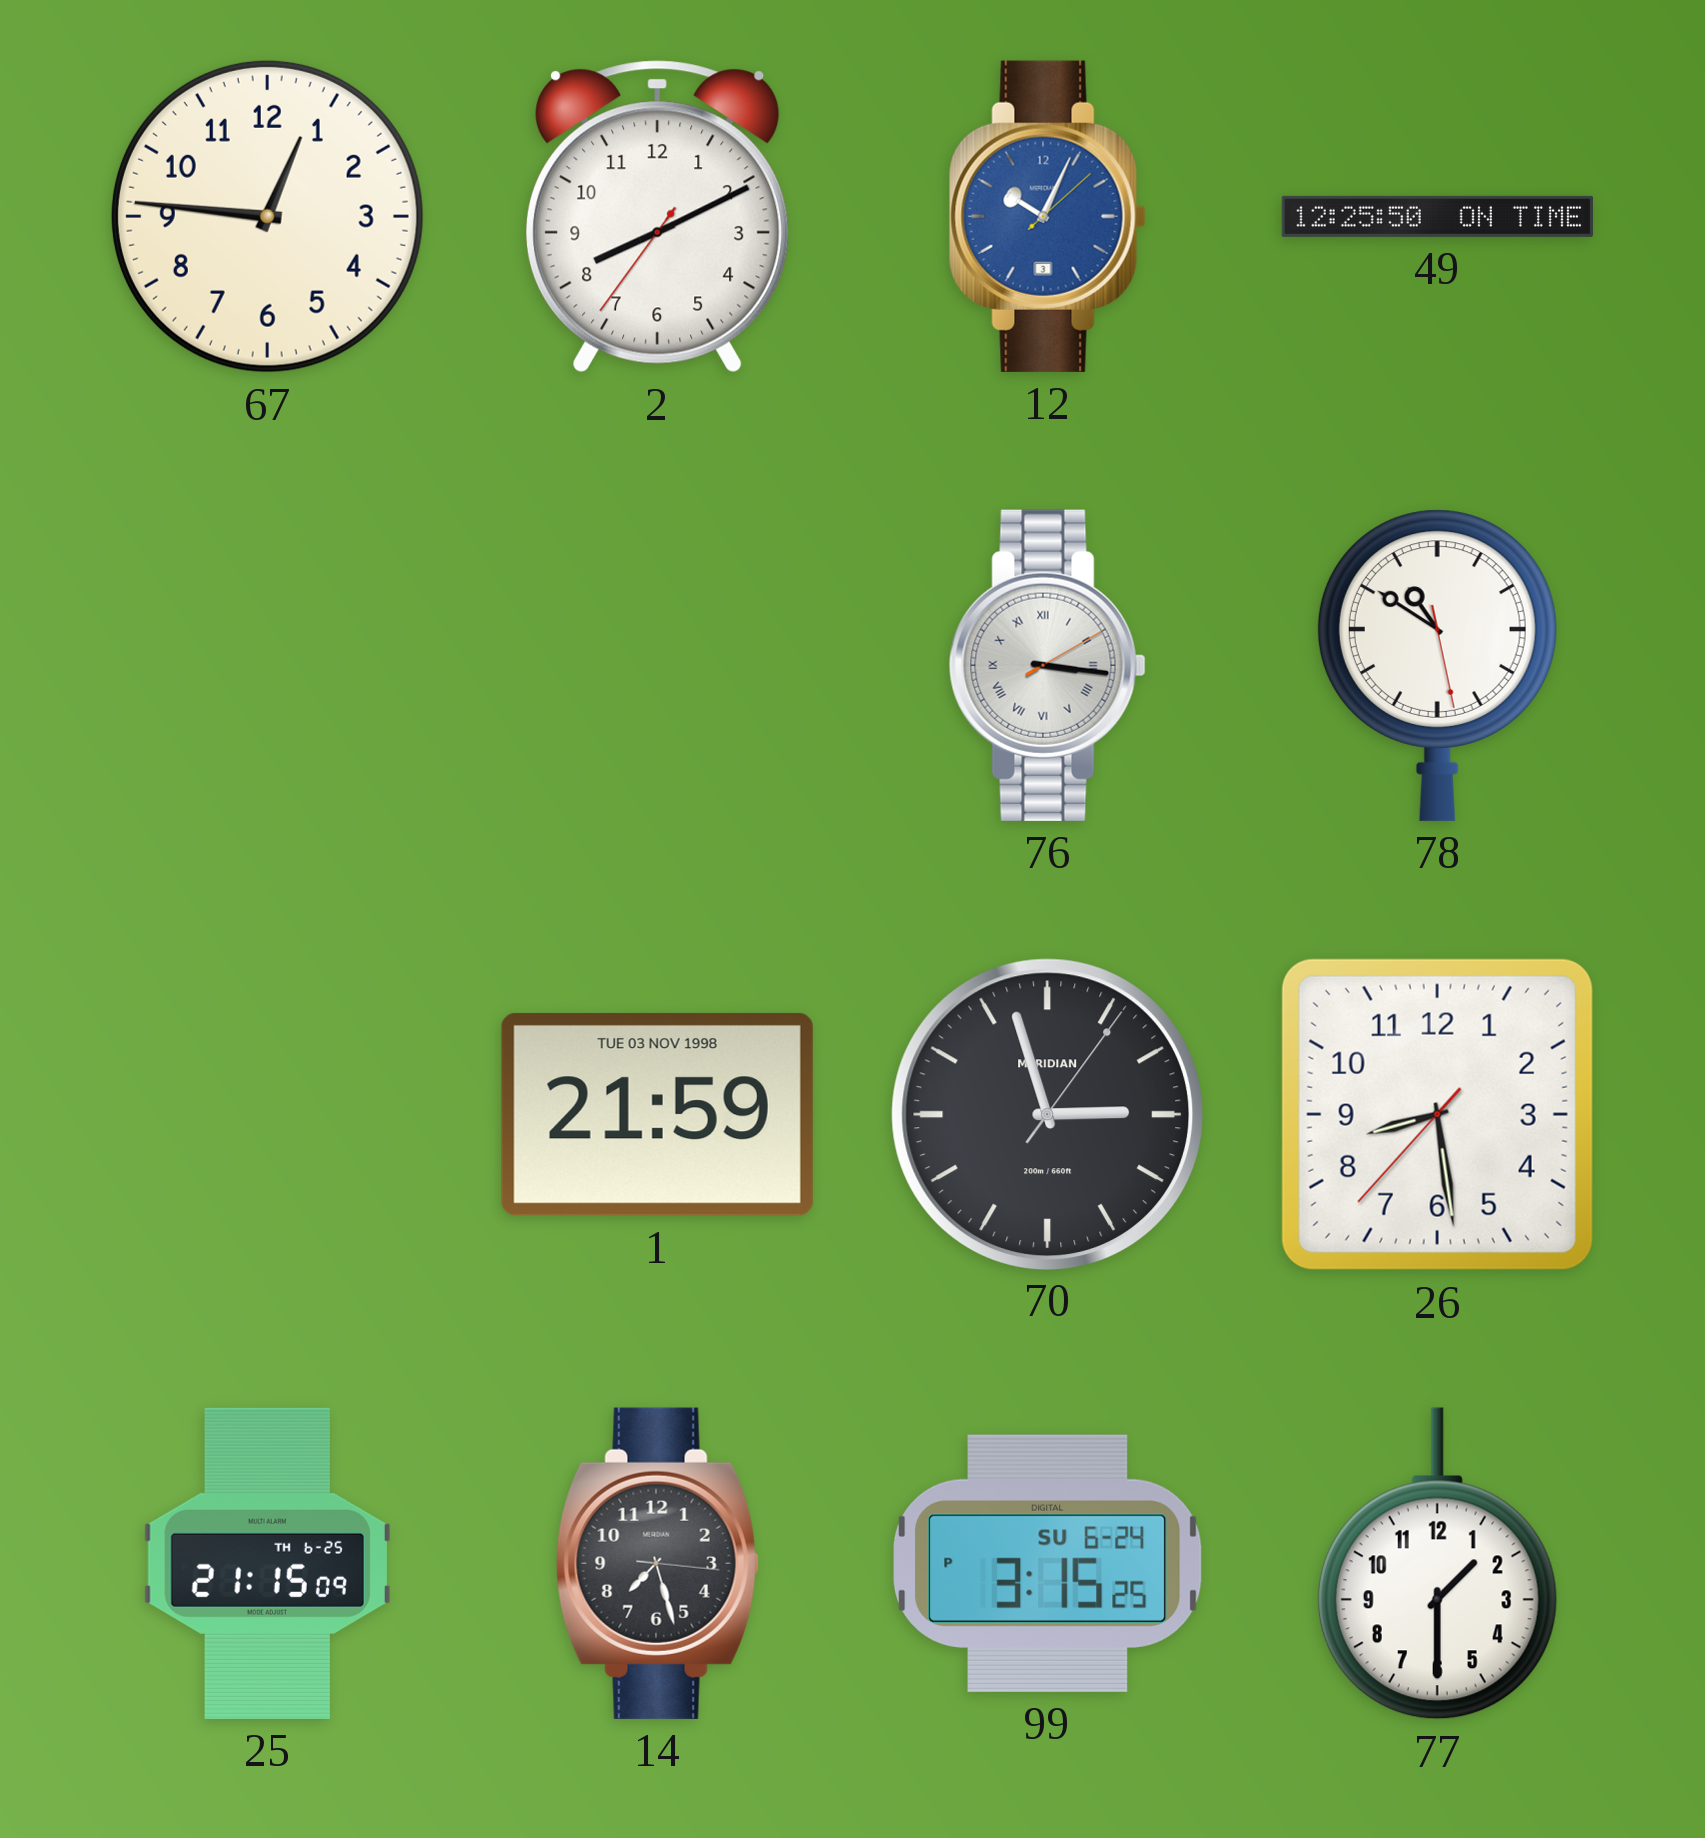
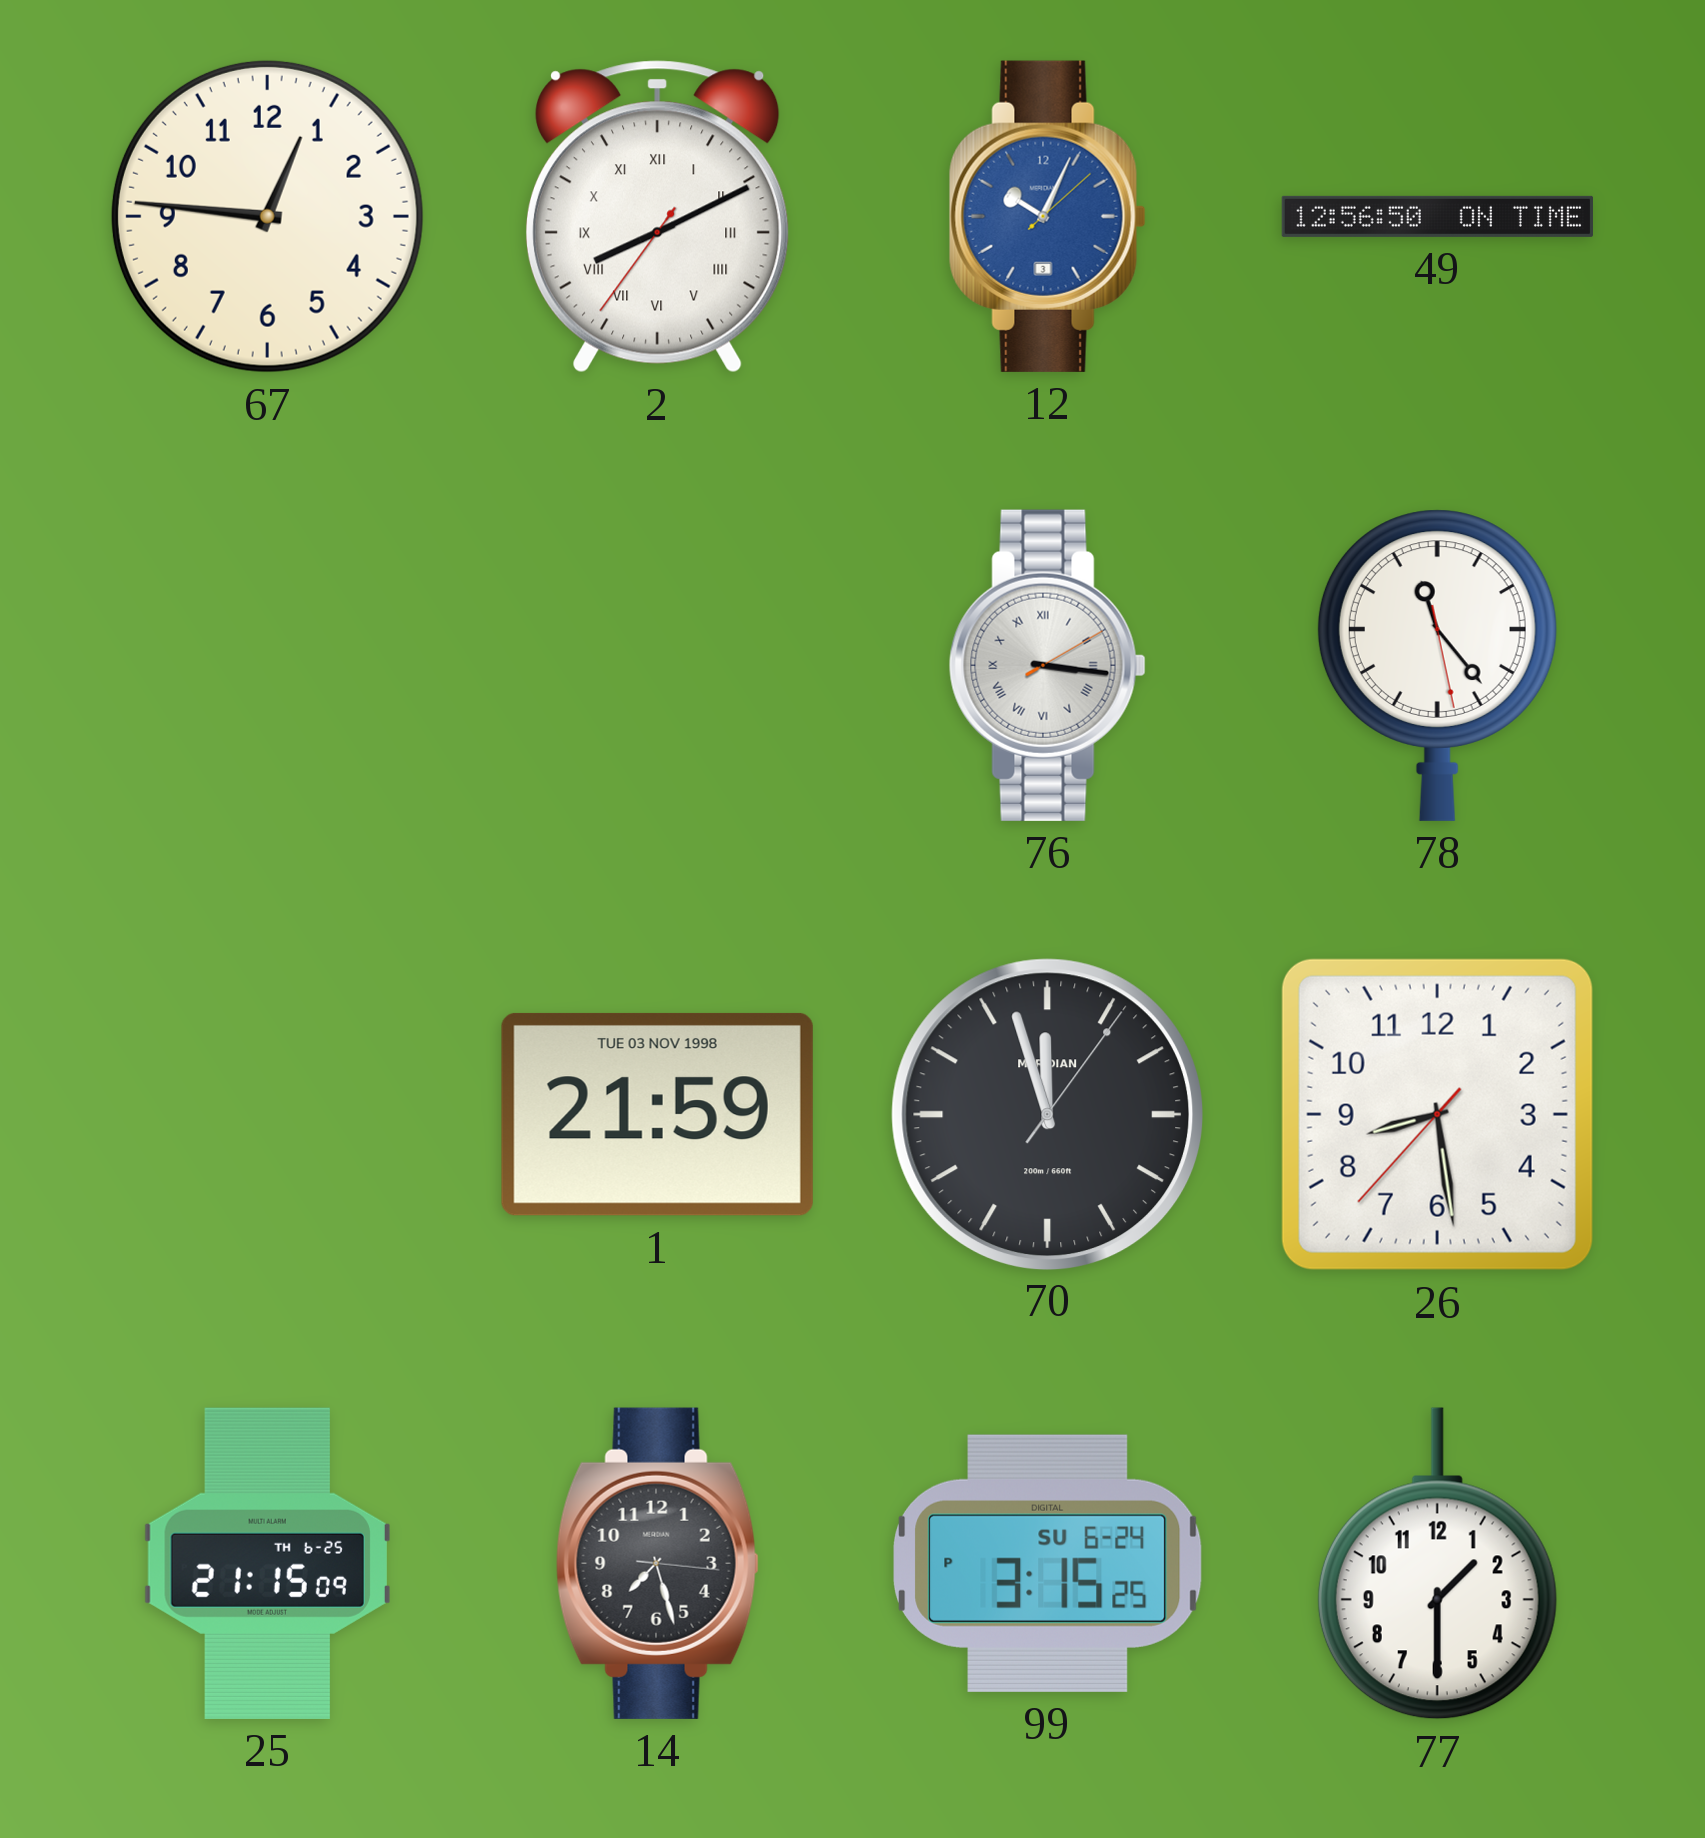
2 numerals: Arabic -> Roman (657, 217)
49: 12:25 -> 12:56 (1437, 216)
78: 10:50 -> 11:23 (1437, 665)
70: 2:57 -> 11:57 (1047, 1114)
